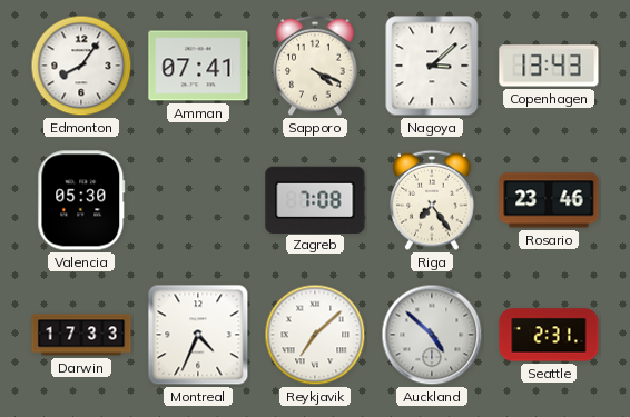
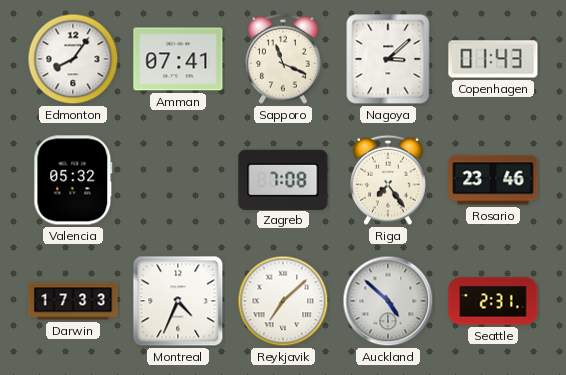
Sapporo: 4:19 -> 11:19 (283, 59)
Copenhagen: 13:43 -> 01:43 (493, 59)
Valencia: 05:30 -> 05:32 (73, 180)
